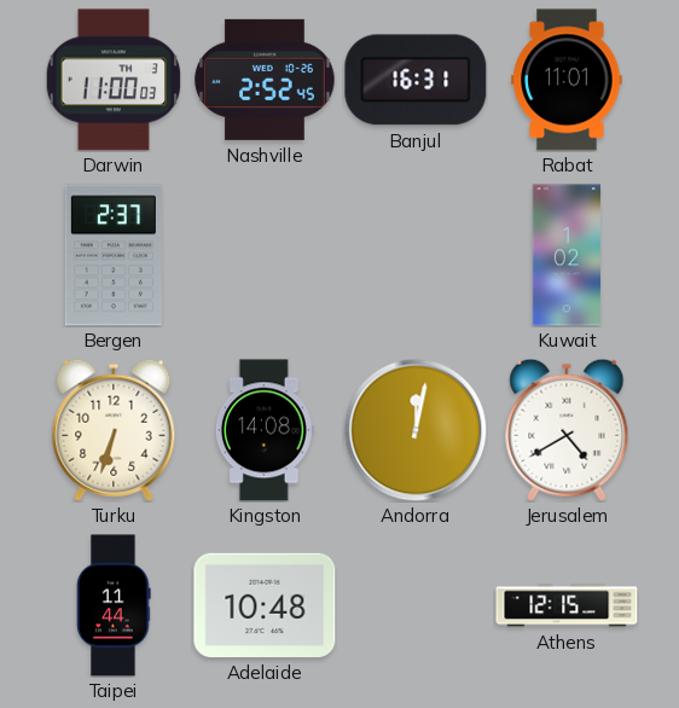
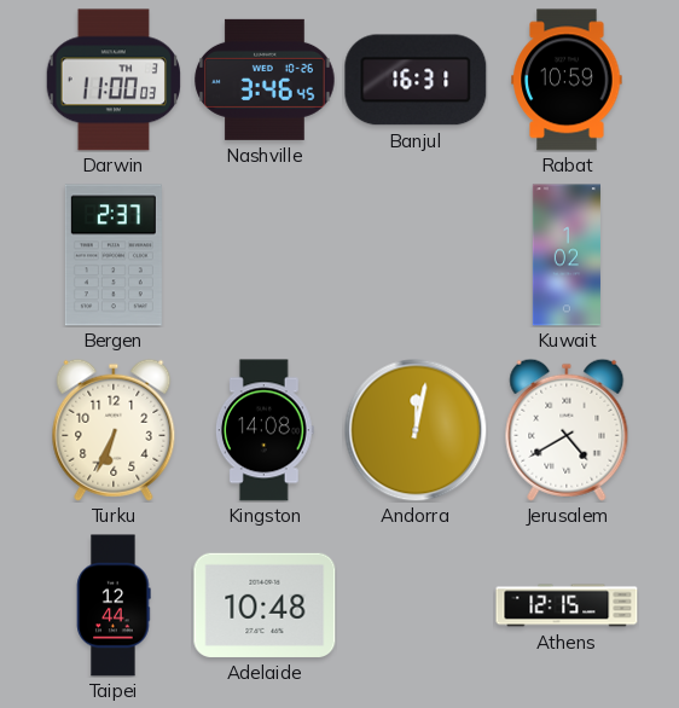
Nashville: 2:52 -> 3:46 (265, 80)
Rabat: 11:01 -> 10:59 (567, 80)
Turku: 6:33 -> 6:34 (114, 430)
Taipei: 11:44 -> 12:44 (114, 605)
